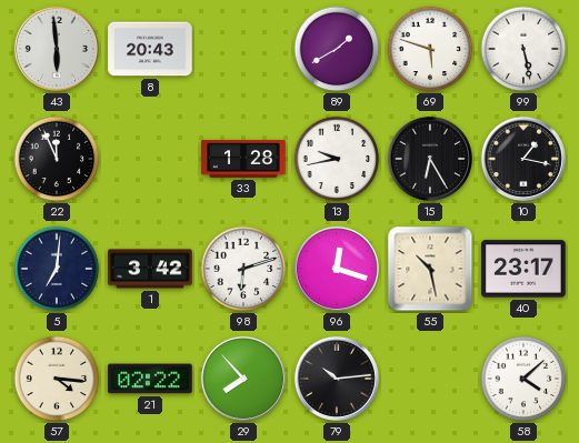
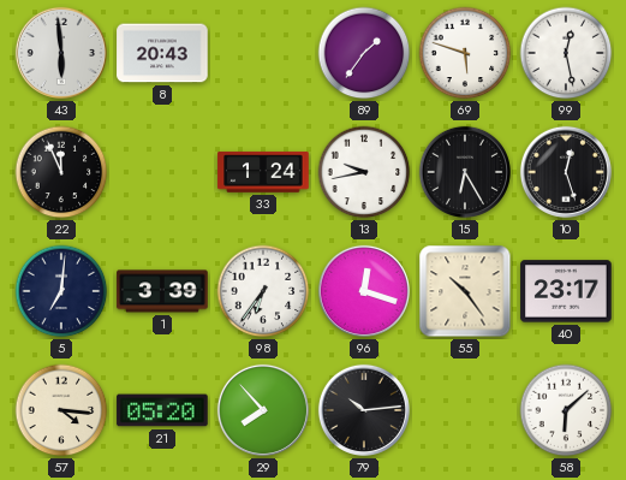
89: 1:40 -> 1:36 (364, 53)
99: 5:28 -> 12:28 (566, 53)
33: 1:28 -> 1:24 (263, 172)
10: 1:17 -> 12:27 (566, 172)
1: 3:42 -> 3:39 (162, 291)
98: 6:12 -> 6:36 (263, 291)
55: 10:28 -> 10:24 (465, 291)
21: 02:22 -> 05:20 (162, 410)
58: 4:08 -> 6:08 (566, 410)
